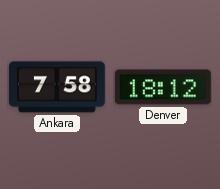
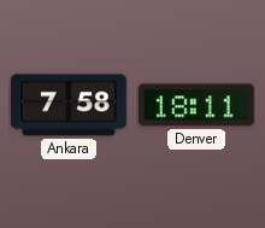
Denver: 18:12 -> 18:11 (196, 105)
